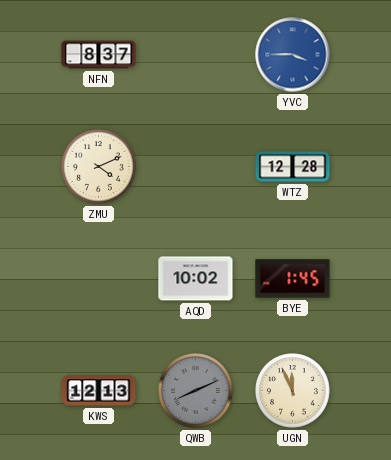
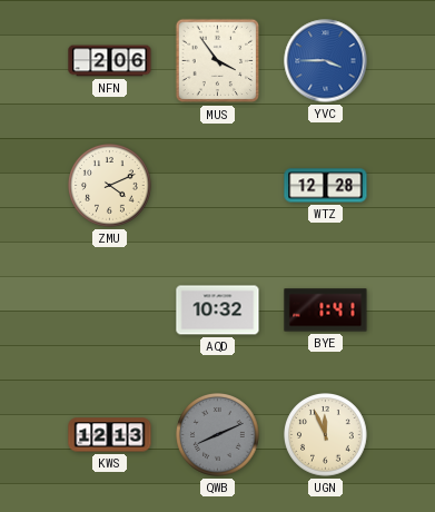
NFN: 8:37 -> 2:06 (110, 61)
MUS: none -> 3:54 (218, 61)
AQD: 10:02 -> 10:32 (218, 311)
BYE: 1:45 -> 1:41 (326, 311)
